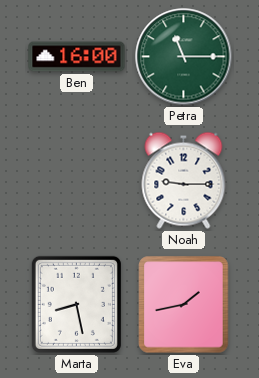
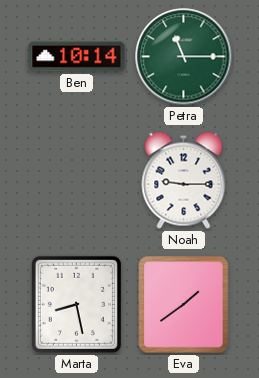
Ben: 16:00 -> 10:14 (77, 57)
Eva: 1:43 -> 1:39 (184, 305)
